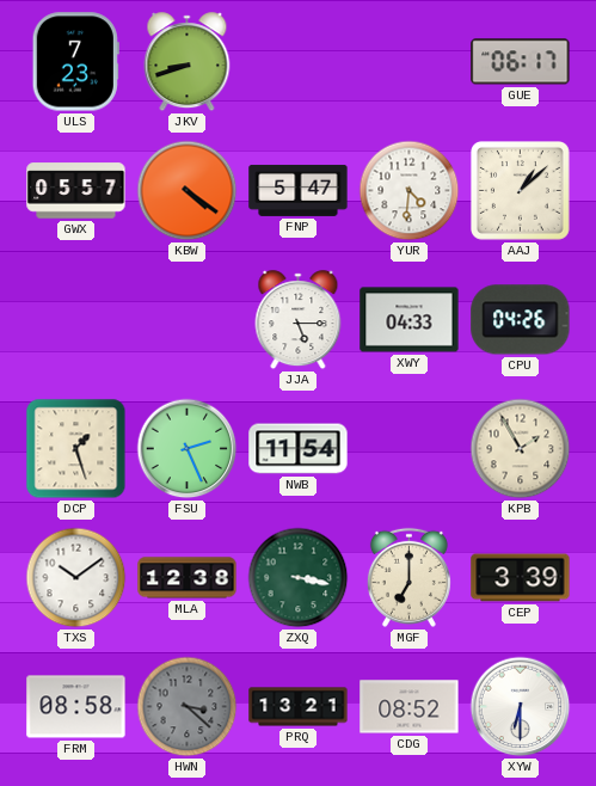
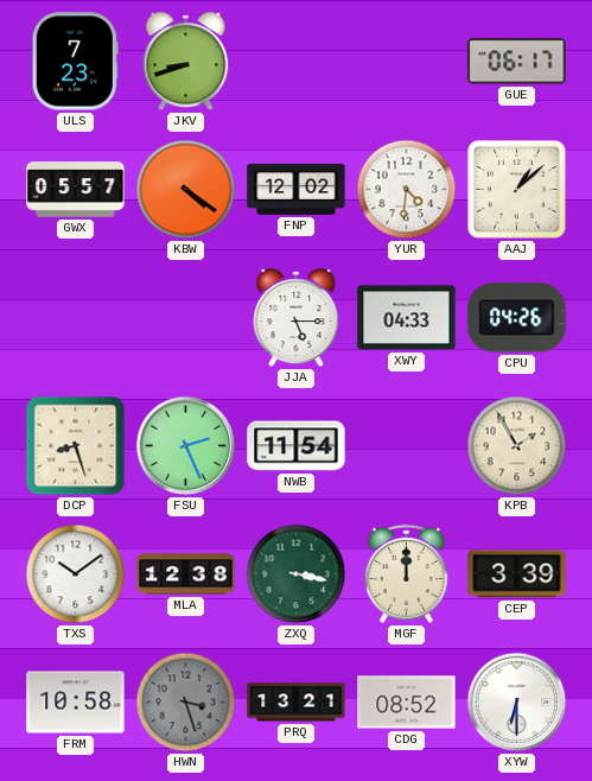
FNP: 5:47 -> 12:02 (297, 189)
DCP: 1:27 -> 8:27 (76, 446)
MGF: 7:00 -> 12:00 (406, 573)
FRM: 08:58 -> 10:58 (76, 703)
HWN: 3:22 -> 3:27 (186, 703)
